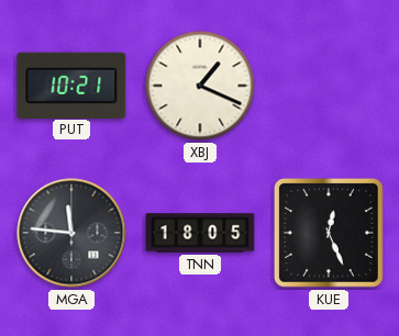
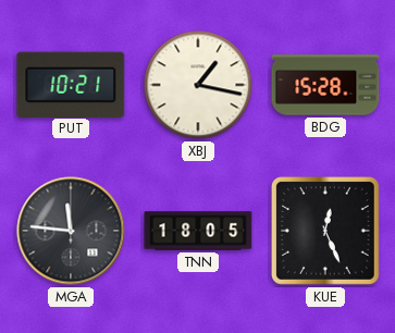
XBJ: 1:19 -> 1:17 (198, 85)
BDG: none -> 15:28 (325, 85)
